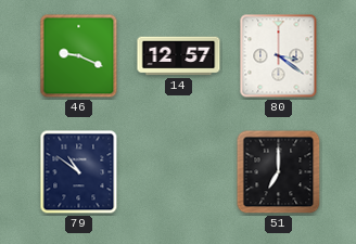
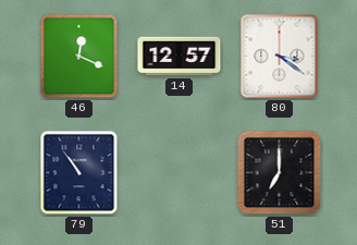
46: 9:19 -> 12:19 (79, 57)
79: 10:51 -> 10:54 (79, 173)
